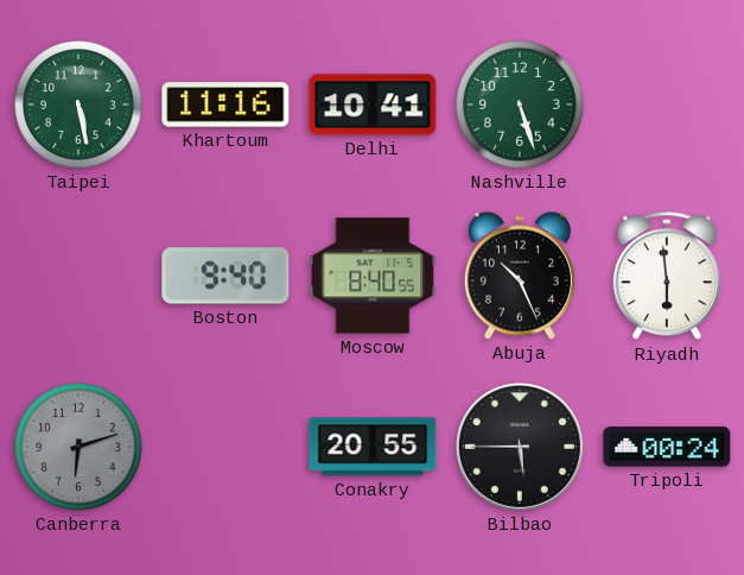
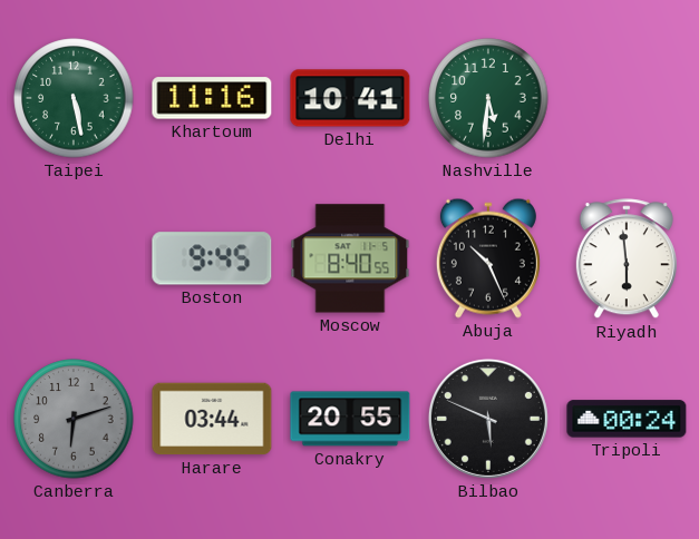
Nashville: 5:27 -> 5:31 (488, 98)
Boston: 9:40 -> 9:45 (212, 258)
Harare: none -> 03:44 (212, 419)
Bilbao: 5:45 -> 5:49 (488, 419)
